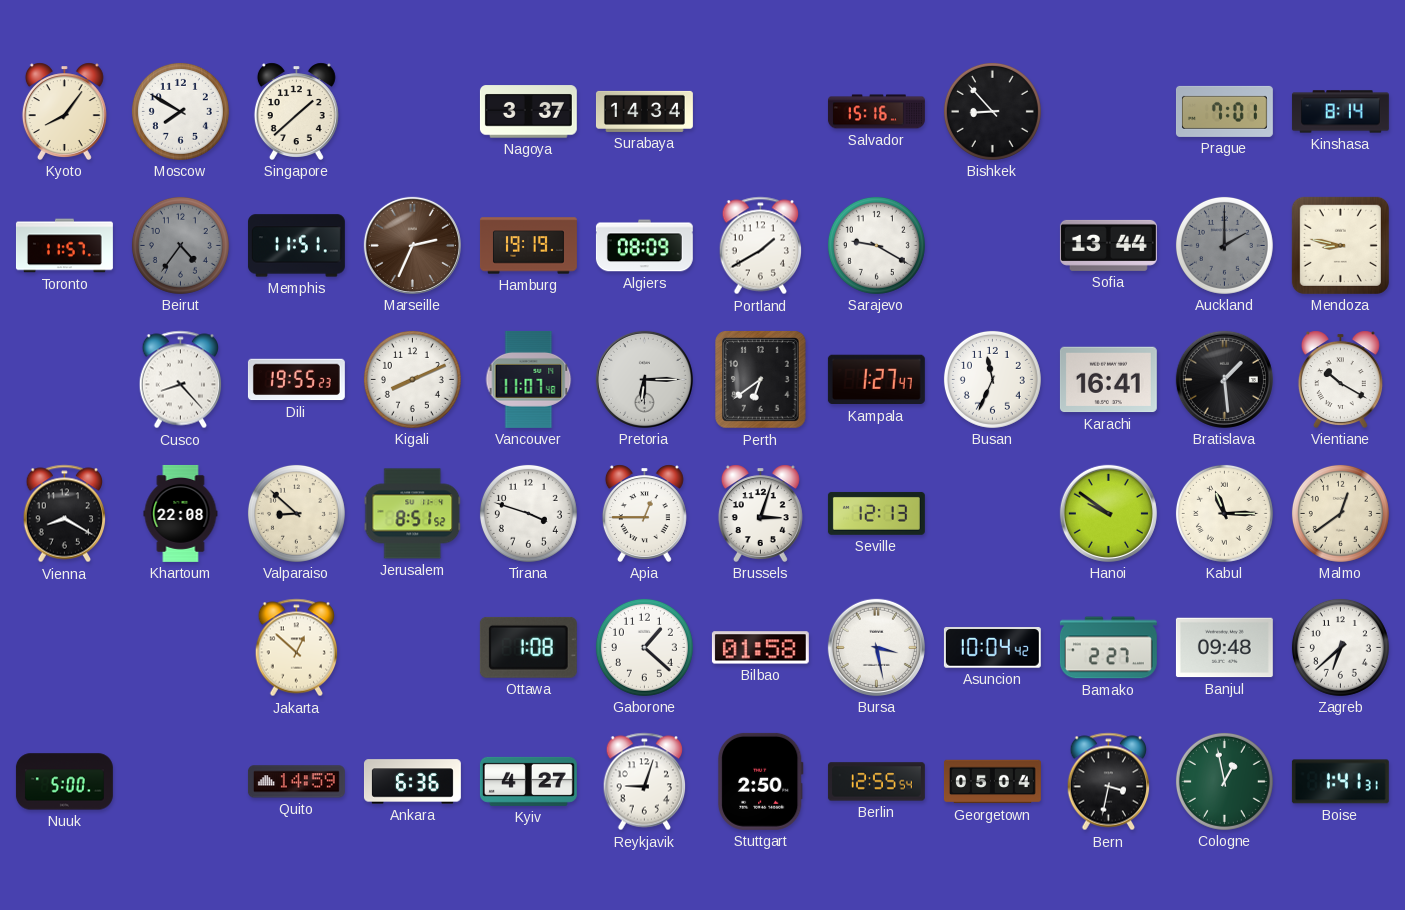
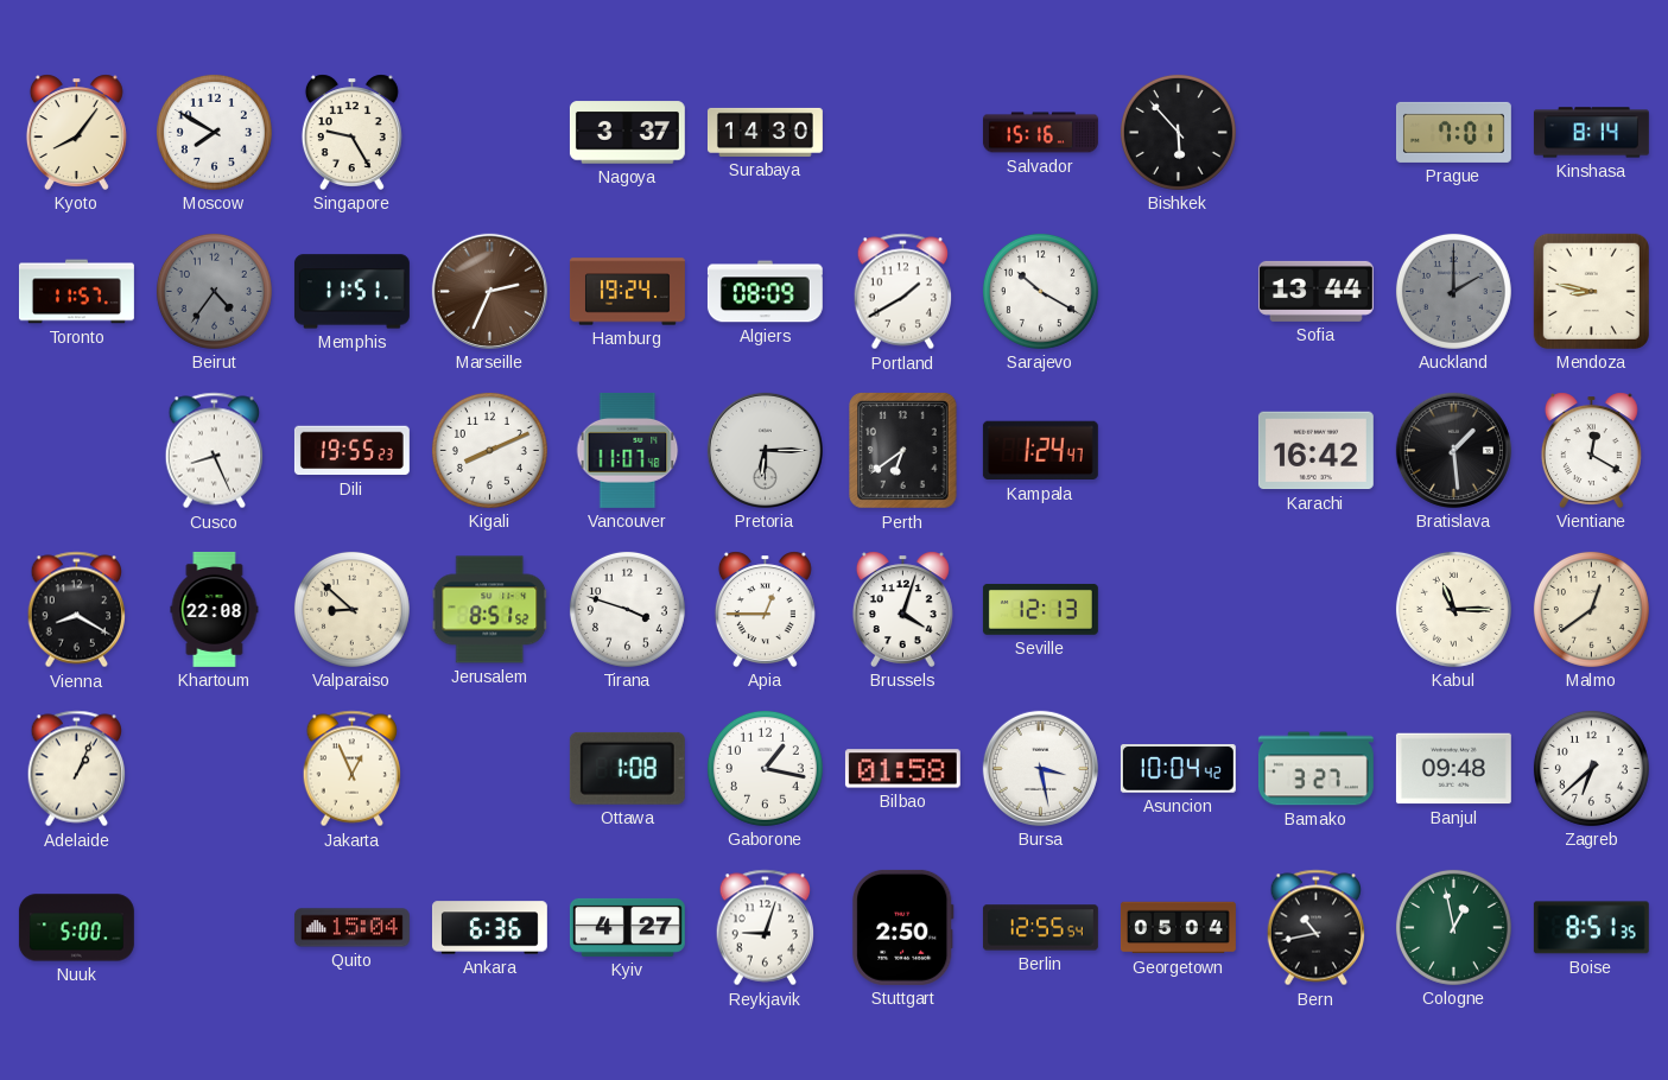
Singapore: 1:38 -> 9:25 (351, 132)
Surabaya: 14:34 -> 14:30 (765, 132)
Bishkek: 8:53 -> 5:53 (1178, 132)
Hamburg: 19:19 -> 19:24 (627, 292)
Sarajevo: 9:20 -> 10:20 (1040, 291)
Cusco: 8:23 -> 8:26 (215, 451)
Kampala: 1:27 -> 1:24 (1040, 451)
Busan: 11:34 -> none (992, 379)
Karachi: 16:41 -> 16:42 (1315, 451)
Vientiane: 10:20 -> 12:20 (1591, 450)
Brussels: 3:03 -> 4:03 (902, 609)
Hanoi: 9:51 -> none (1108, 513)
Adelaide: none -> 1:04 (77, 769)
Jakarta: 12:52 -> 12:56 (353, 769)
Gaborone: 1:22 -> 1:17 (765, 768)
Bamako: 2:27 -> 3:27 (1315, 769)
Quito: 14:59 -> 15:04 (351, 928)
Bern: 3:32 -> 10:43 (1317, 928)
Boise: 1:41 -> 8:51 (1591, 928)
